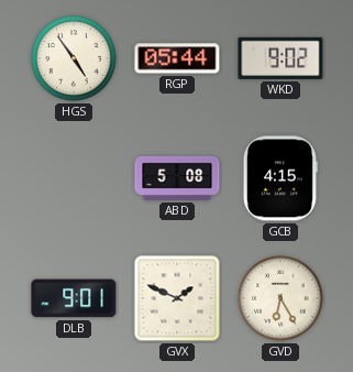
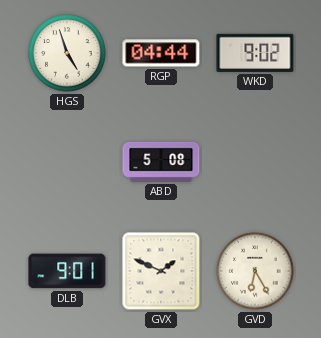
HGS: 4:54 -> 4:57 (67, 53)
RGP: 05:44 -> 04:44 (161, 53)
GCB: 4:15 -> none (280, 178)
